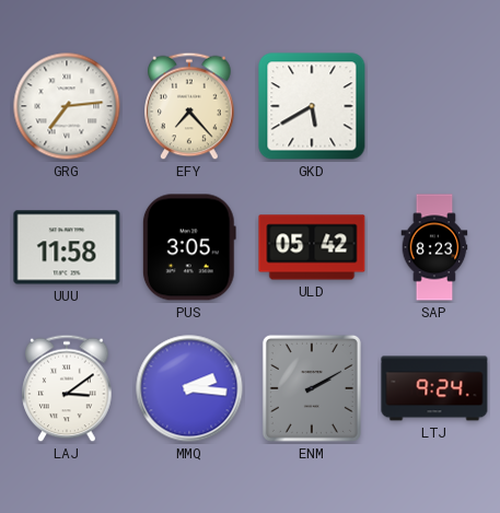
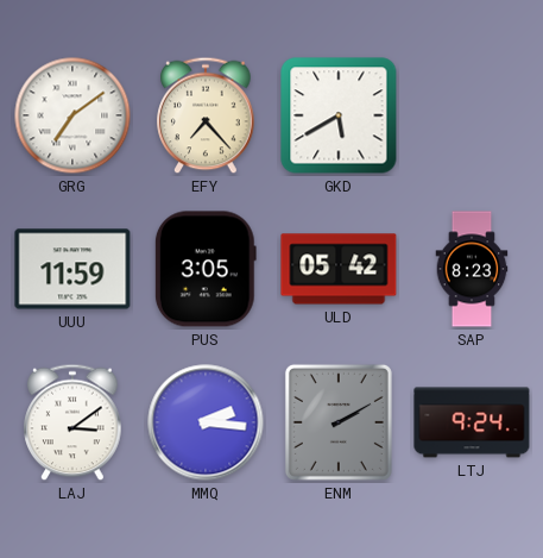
GRG: 7:14 -> 7:09 (72, 115)
UUU: 11:58 -> 11:59 (72, 269)
